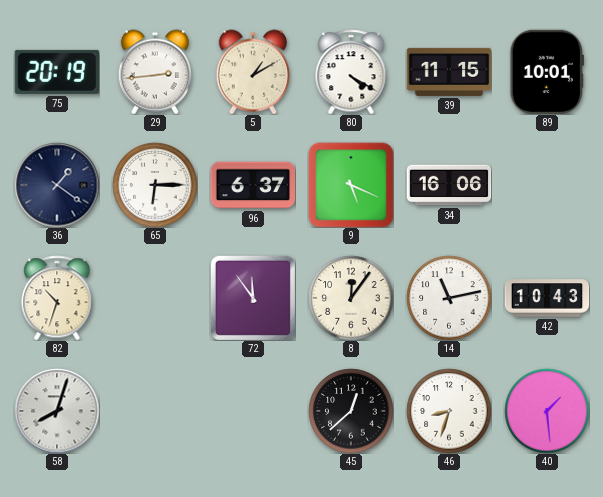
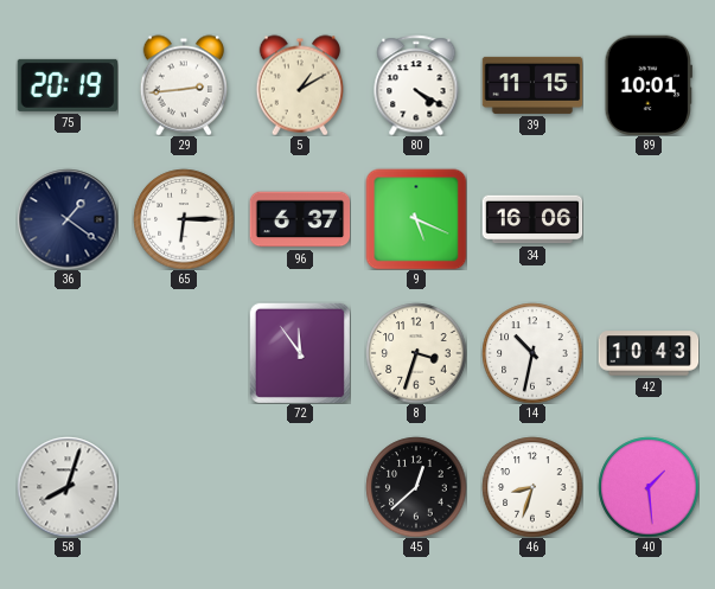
82: 10:33 -> none (57, 298)
8: 12:06 -> 3:33 (416, 353)
14: 11:13 -> 10:32 (532, 353)
